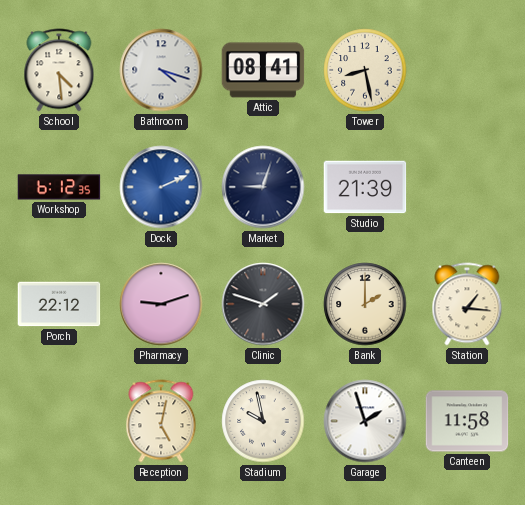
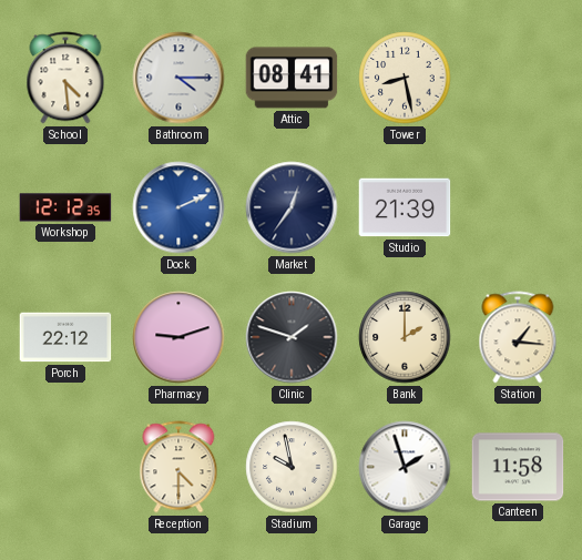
Bathroom: 4:18 -> 4:15 (178, 78)
Workshop: 6:12 -> 12:12 (65, 207)
Market: 9:03 -> 12:36 (292, 207)
Reception: 5:02 -> 4:30 (178, 467)
